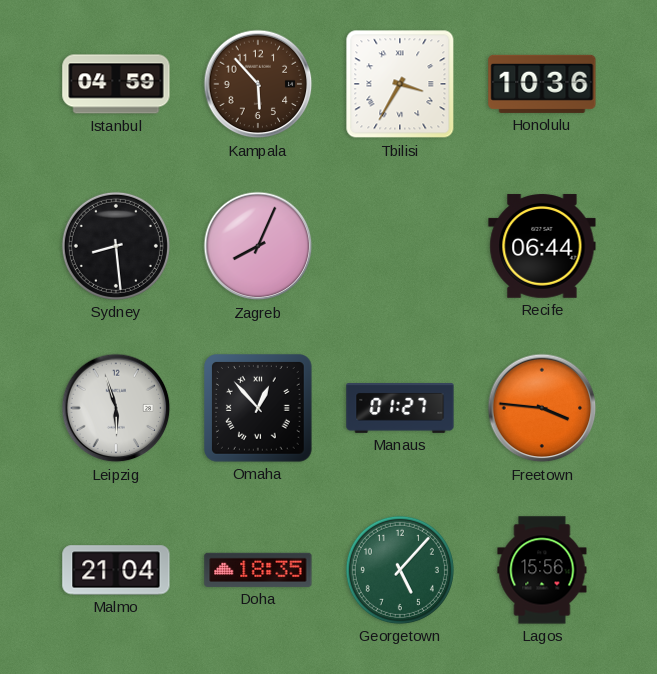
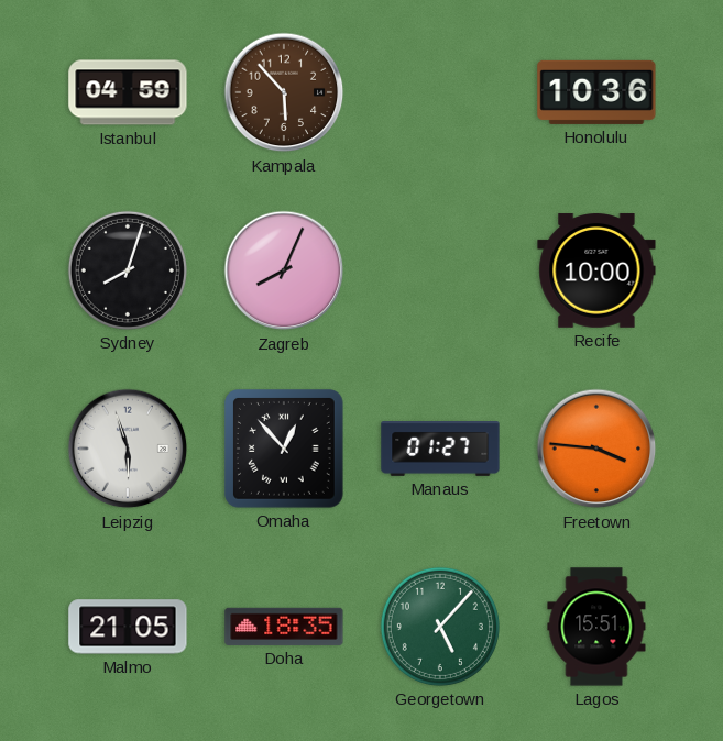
Tbilisi: 3:35 -> none (400, 84)
Sydney: 8:29 -> 8:03 (128, 270)
Recife: 06:44 -> 10:00 (596, 270)
Malmo: 21:04 -> 21:05 (128, 627)
Lagos: 15:56 -> 15:51 (596, 627)
